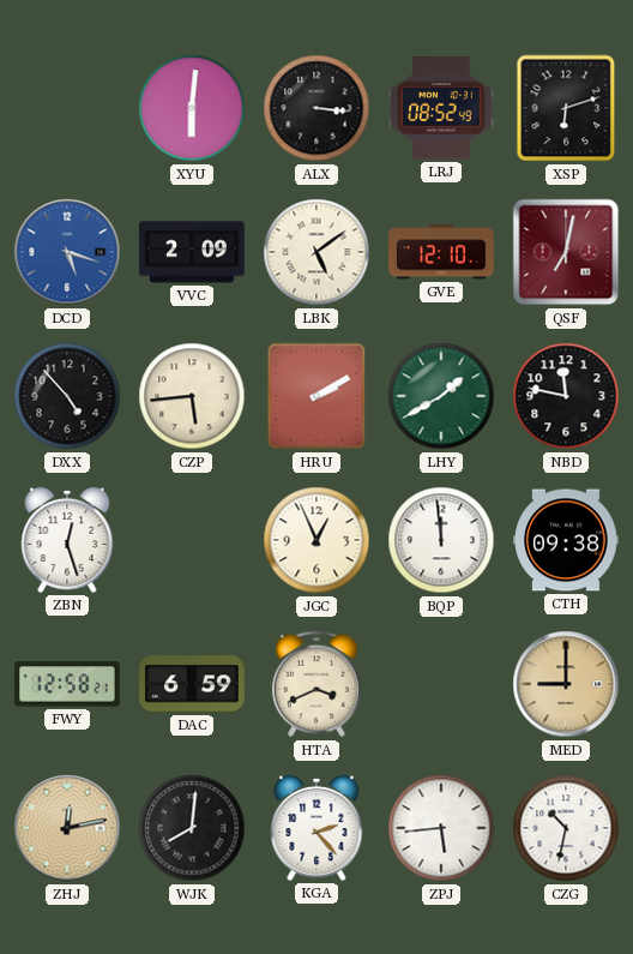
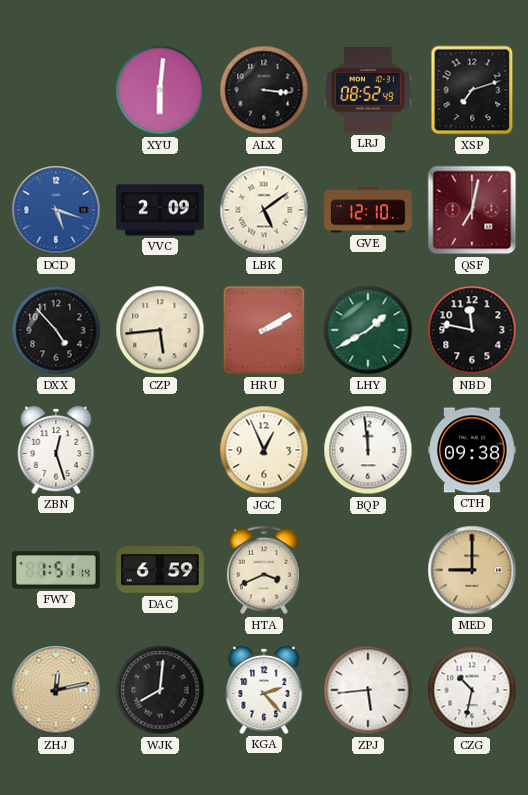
XSP: 6:12 -> 7:12 (472, 90)
FWY: 12:58 -> 1:51 (56, 570)
